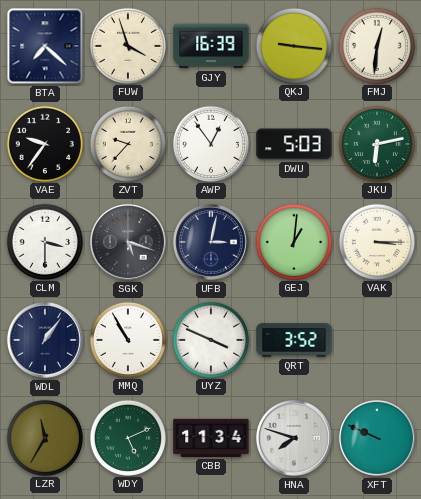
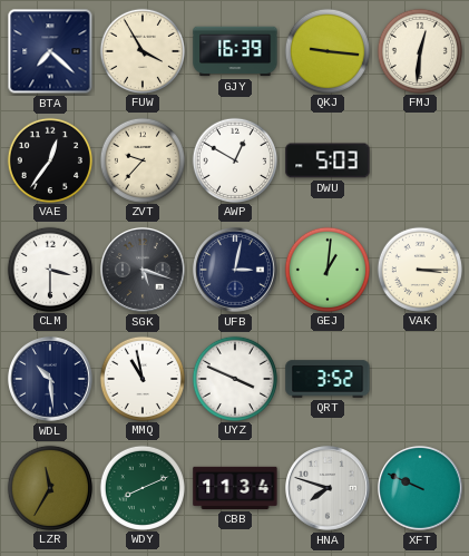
FUW: 3:57 -> 3:55 (141, 50)
VAE: 9:36 -> 12:36 (49, 159)
AWP: 12:54 -> 12:50 (234, 159)
JKU: 6:13 -> none (376, 143)
WDL: 1:06 -> 10:29 (51, 380)
MMQ: 10:55 -> 10:58 (141, 378)
WDY: 5:11 -> 8:11 (141, 487)
